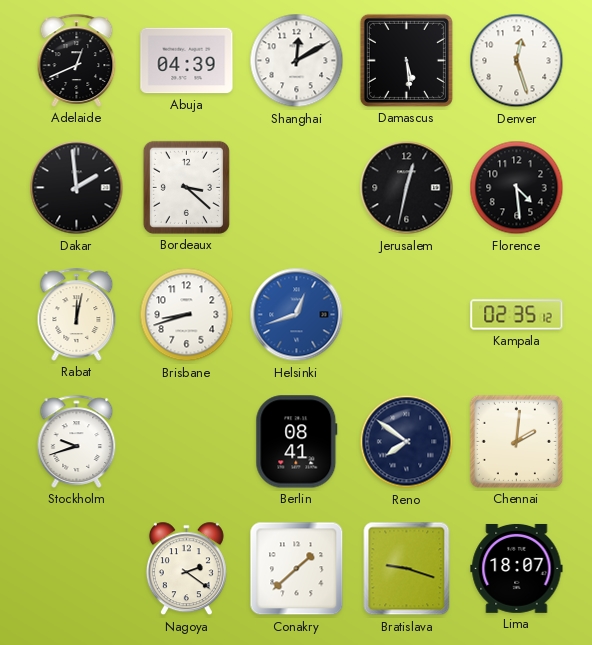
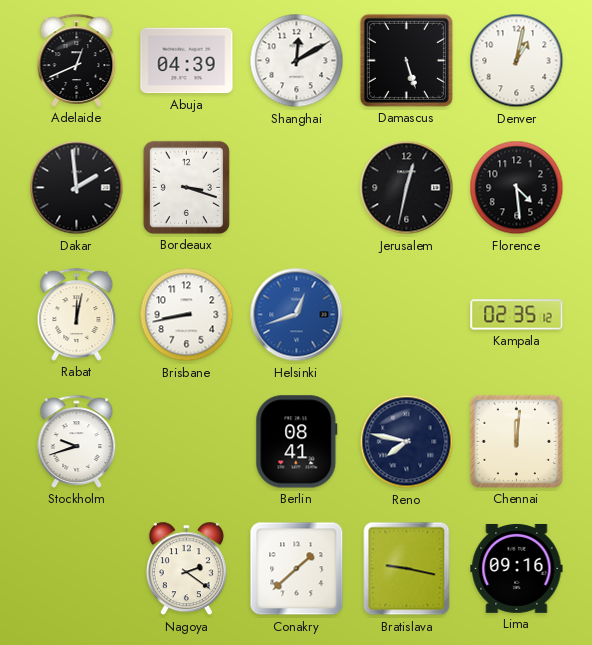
Damascus: 5:29 -> 5:27 (406, 60)
Denver: 12:27 -> 1:02 (517, 61)
Bordeaux: 3:22 -> 3:18 (186, 187)
Brisbane: 8:42 -> 8:43 (187, 315)
Reno: 7:51 -> 7:47 (407, 442)
Chennai: 2:01 -> 12:01 (516, 441)
Bratislava: 9:18 -> 9:17 (407, 569)
Lima: 18:07 -> 09:16 (517, 568)
